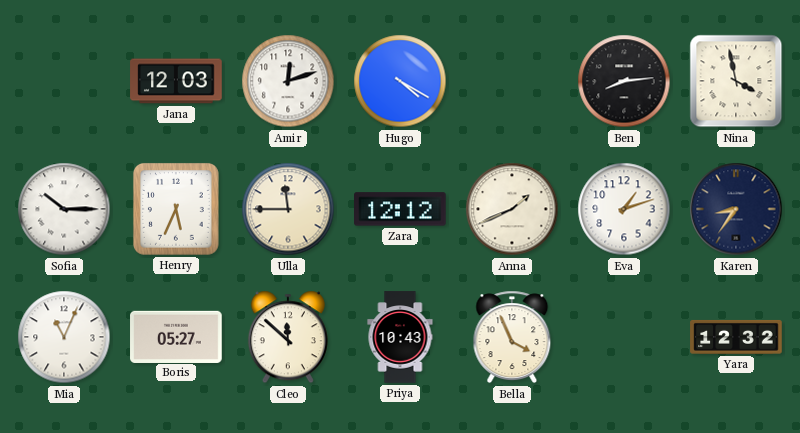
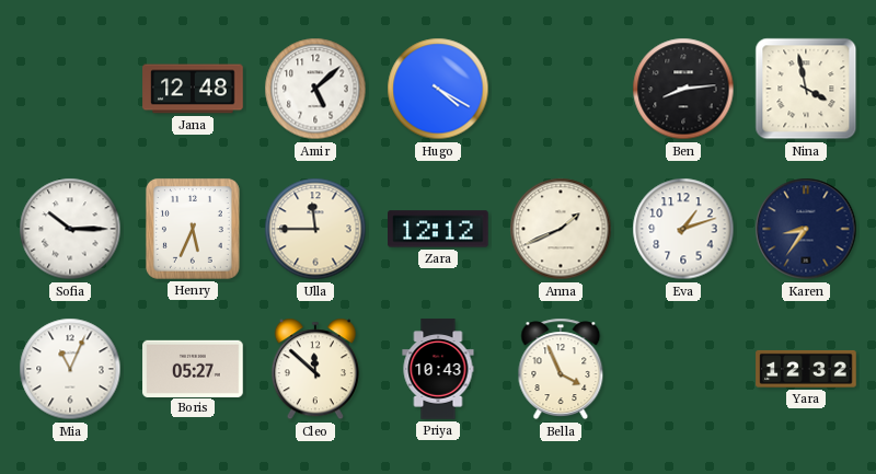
Jana: 12:03 -> 12:48 (193, 89)
Amir: 12:12 -> 5:08 (315, 89)
